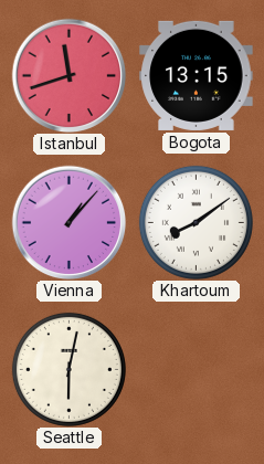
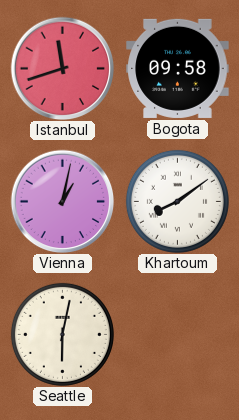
Bogota: 13:15 -> 09:58 (178, 68)
Vienna: 1:07 -> 1:02 (62, 201)
